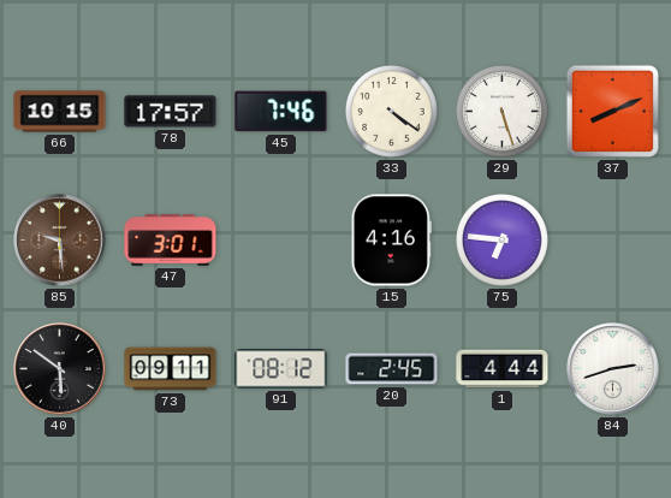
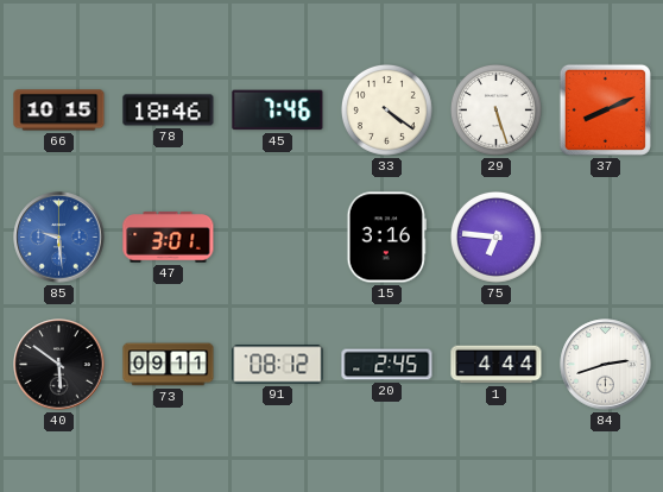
78: 17:57 -> 18:46 (169, 111)
85 dial: brown -> blue (59, 238)
15: 4:16 -> 3:16 (386, 238)
